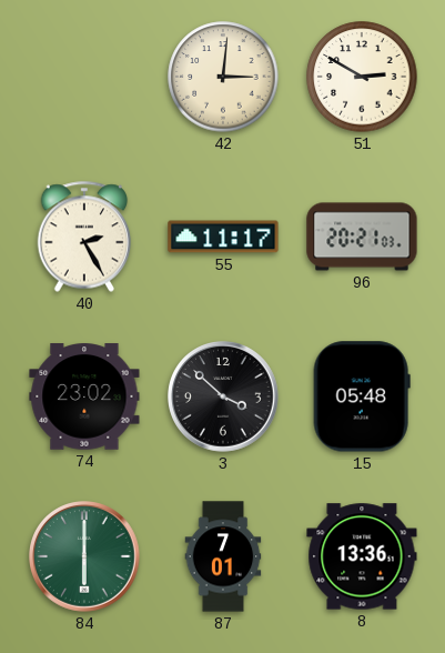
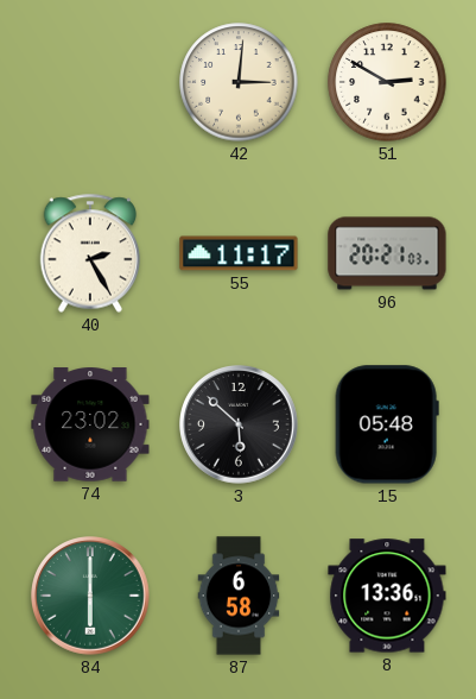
3: 3:52 -> 5:52 (239, 424)
87: 7:01 -> 6:58 (239, 596)
